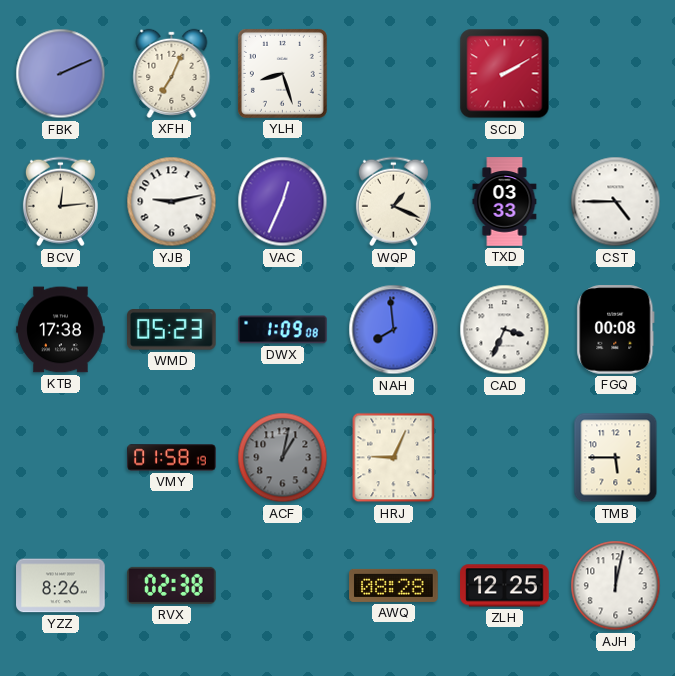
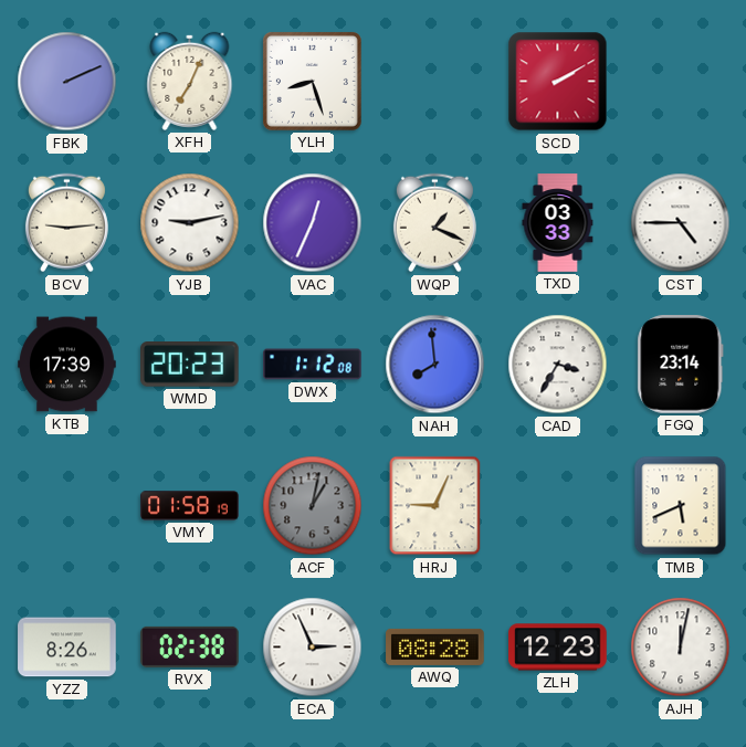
BCV: 12:14 -> 9:14 (66, 223)
KTB: 17:38 -> 17:39 (67, 365)
WMD: 05:23 -> 20:23 (190, 365)
DWX: 1:09 -> 1:12 (313, 365)
CAD: 3:34 -> 3:35 (558, 365)
FGQ: 00:08 -> 23:14 (681, 365)
TMB: 5:45 -> 5:41 (681, 506)
ECA: none -> 2:56 (313, 648)
ZLH: 12:25 -> 12:23 (558, 648)
